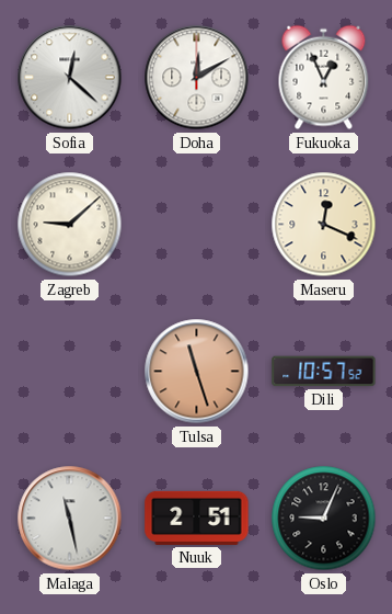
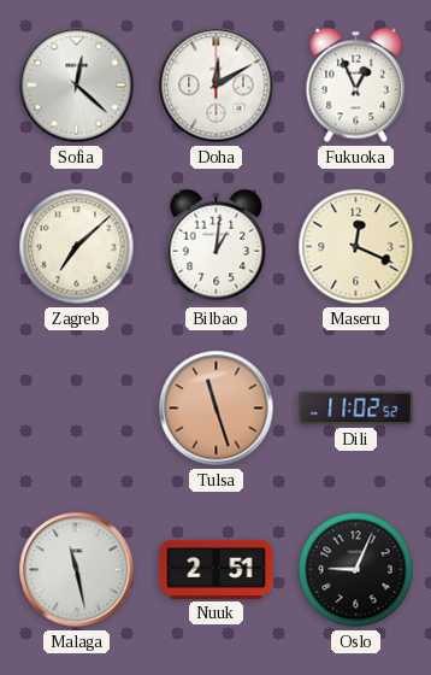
Zagreb: 9:08 -> 7:08 (77, 247)
Bilbao: none -> 1:01 (217, 247)
Dili: 10:57 -> 11:02 (356, 409)
